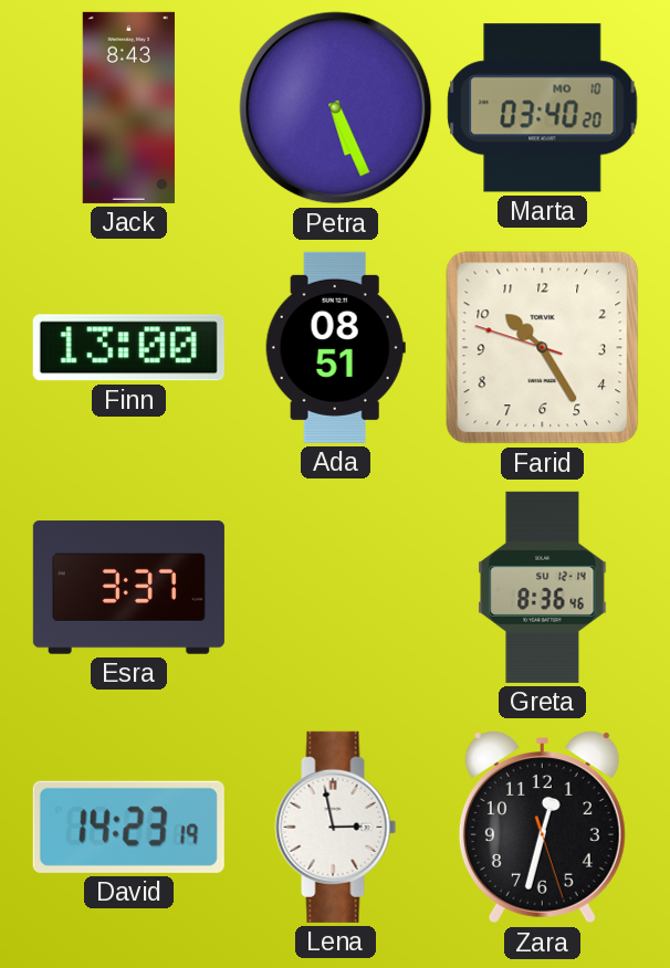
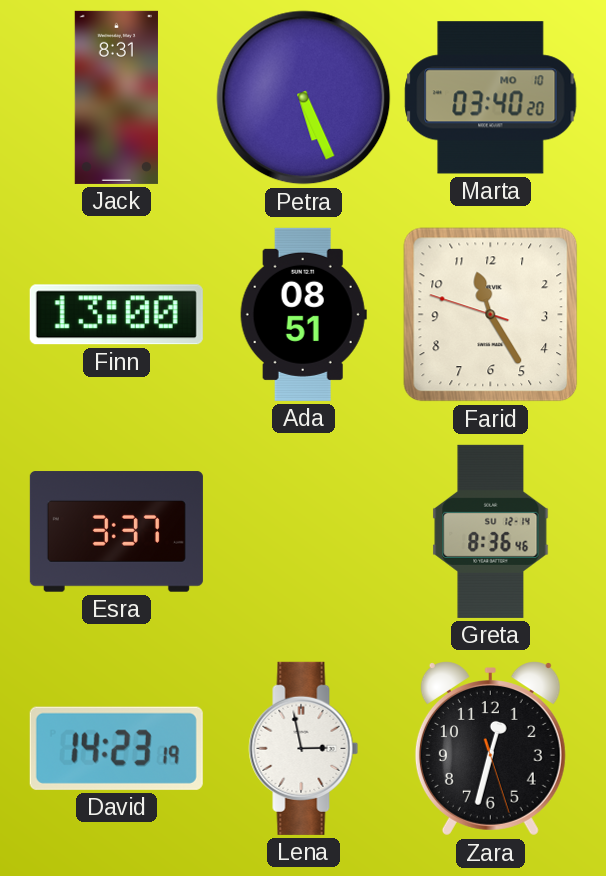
Jack: 8:43 -> 8:31 (116, 97)
Farid: 10:24 -> 11:24 (491, 315)
